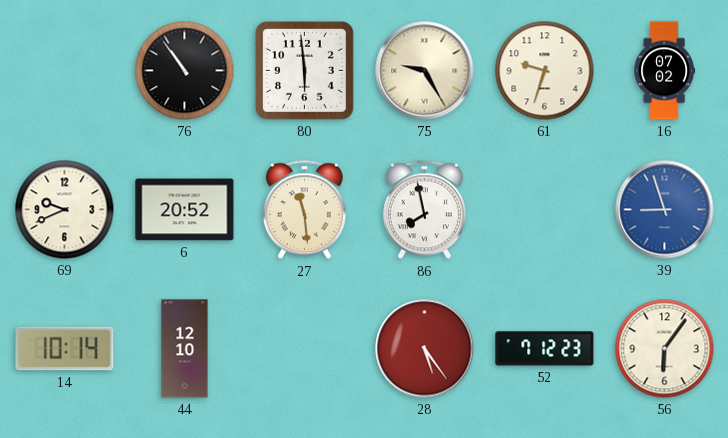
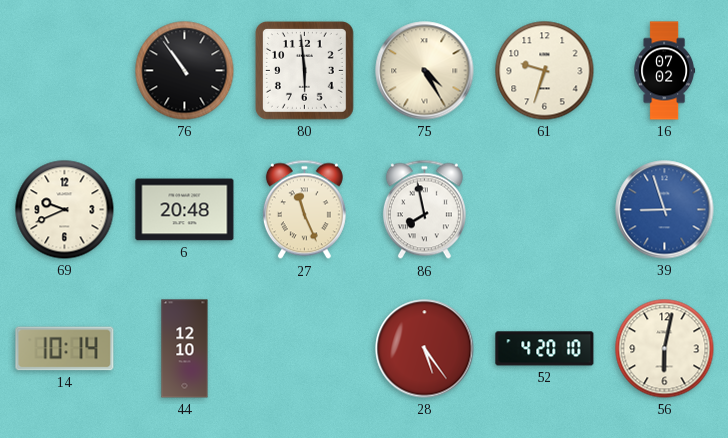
75: 9:25 -> 4:25 (425, 71)
6: 20:52 -> 20:48 (185, 210)
27: 11:29 -> 11:26 (304, 210)
52: 7:12 -> 4:20 (545, 349)
56: 6:06 -> 6:02 (665, 349)
